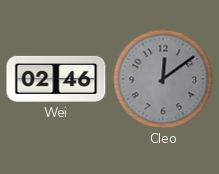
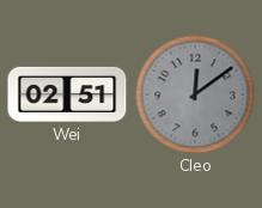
Wei: 02:46 -> 02:51 (67, 94)
